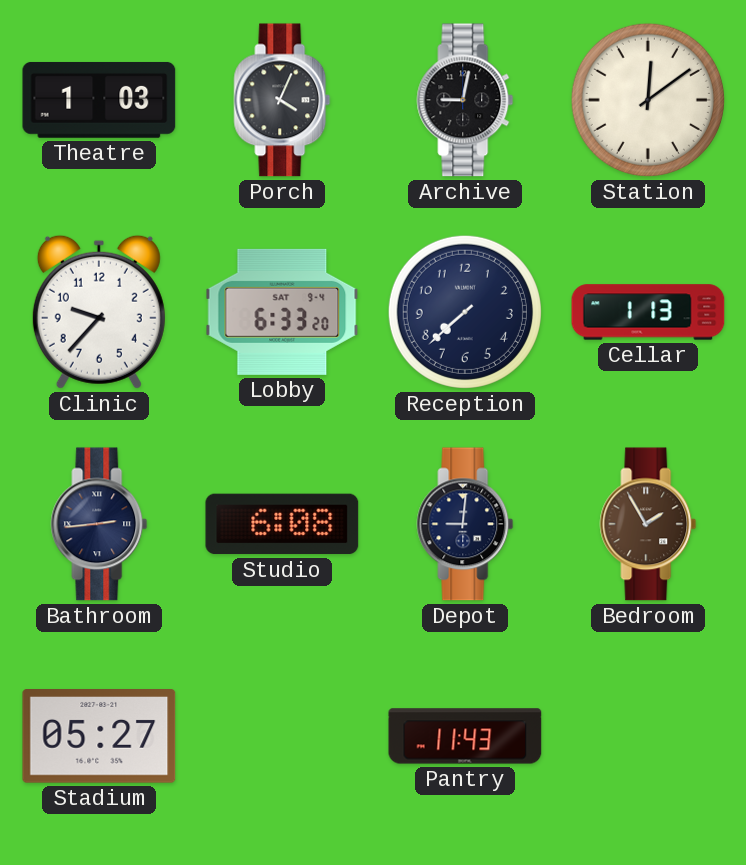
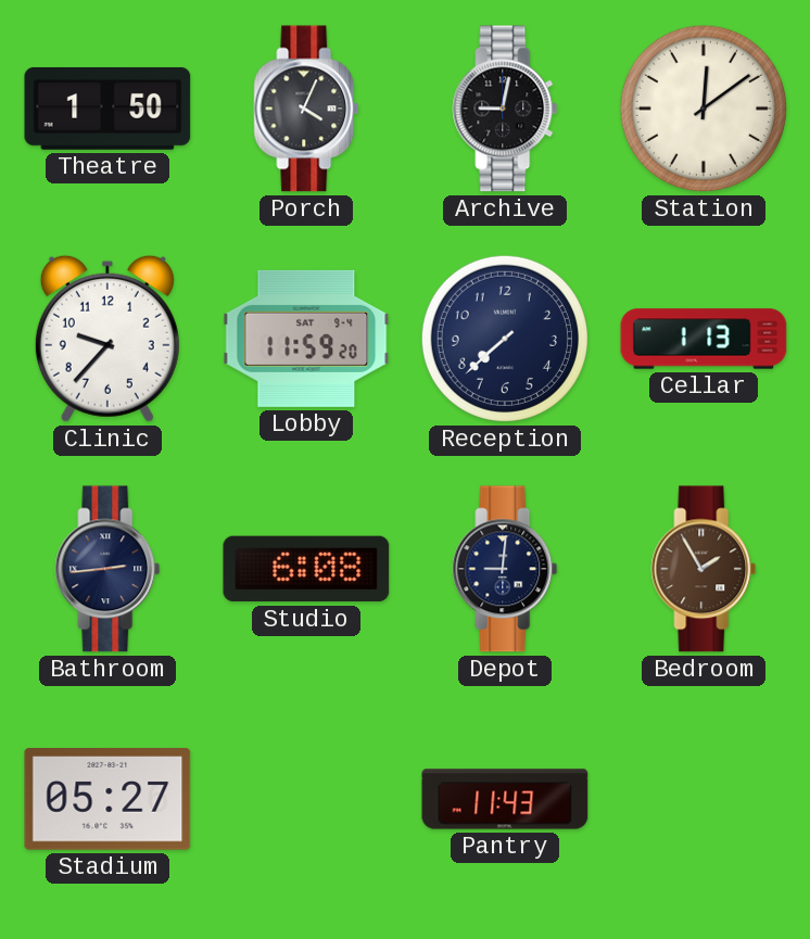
Theatre: 1:03 -> 1:50 (107, 109)
Lobby: 6:33 -> 11:59 (306, 339)
